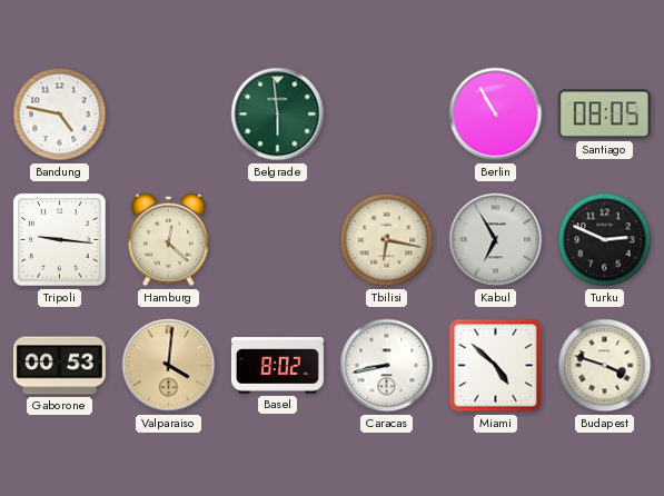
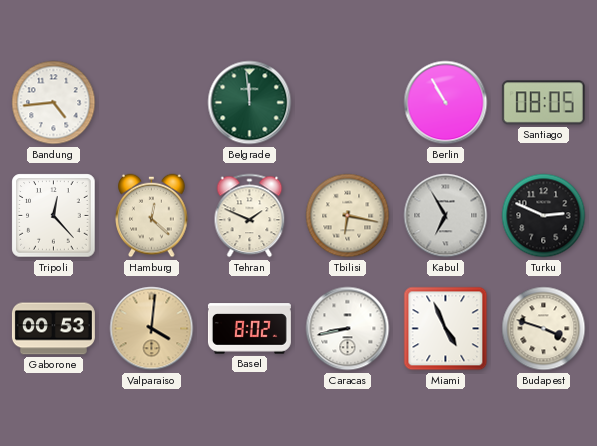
Bandung: 4:47 -> 4:44 (54, 103)
Belgrade: 5:59 -> 11:59 (250, 103)
Tripoli: 9:16 -> 12:23 (54, 216)
Tehran: none -> 1:49 (250, 216)
Miami: 4:52 -> 4:56 (446, 329)
